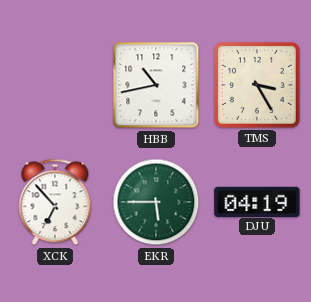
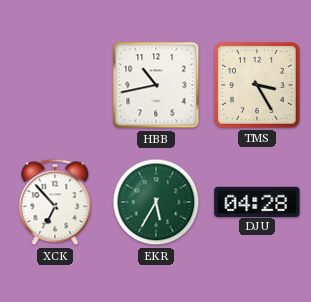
EKR: 5:45 -> 5:35 (156, 202)
DJU: 04:19 -> 04:28 (257, 201)
